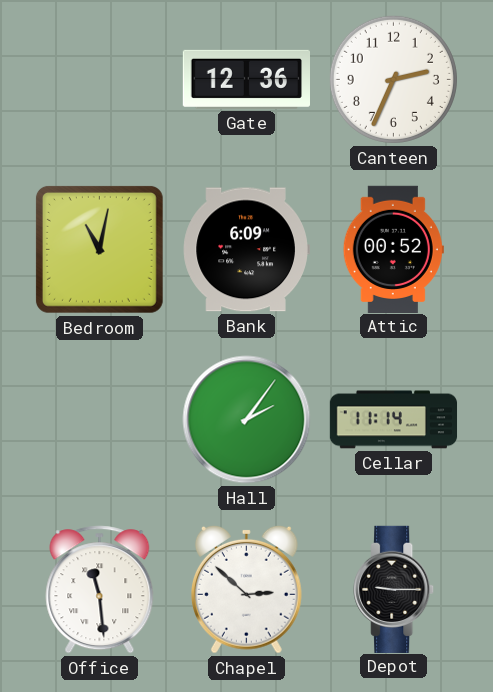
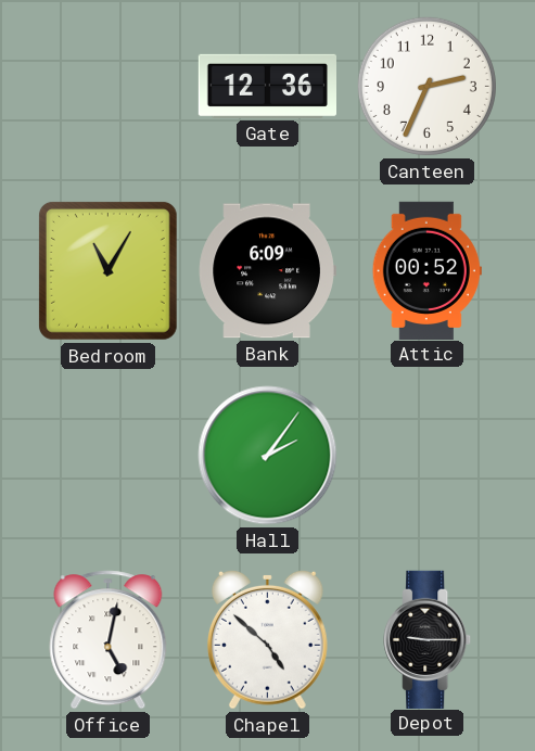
Bedroom: 11:02 -> 11:05 (107, 270)
Cellar: 11:14 -> none (394, 420)
Office: 11:29 -> 5:02 (109, 640)
Chapel: 2:52 -> 4:52 (267, 639)
